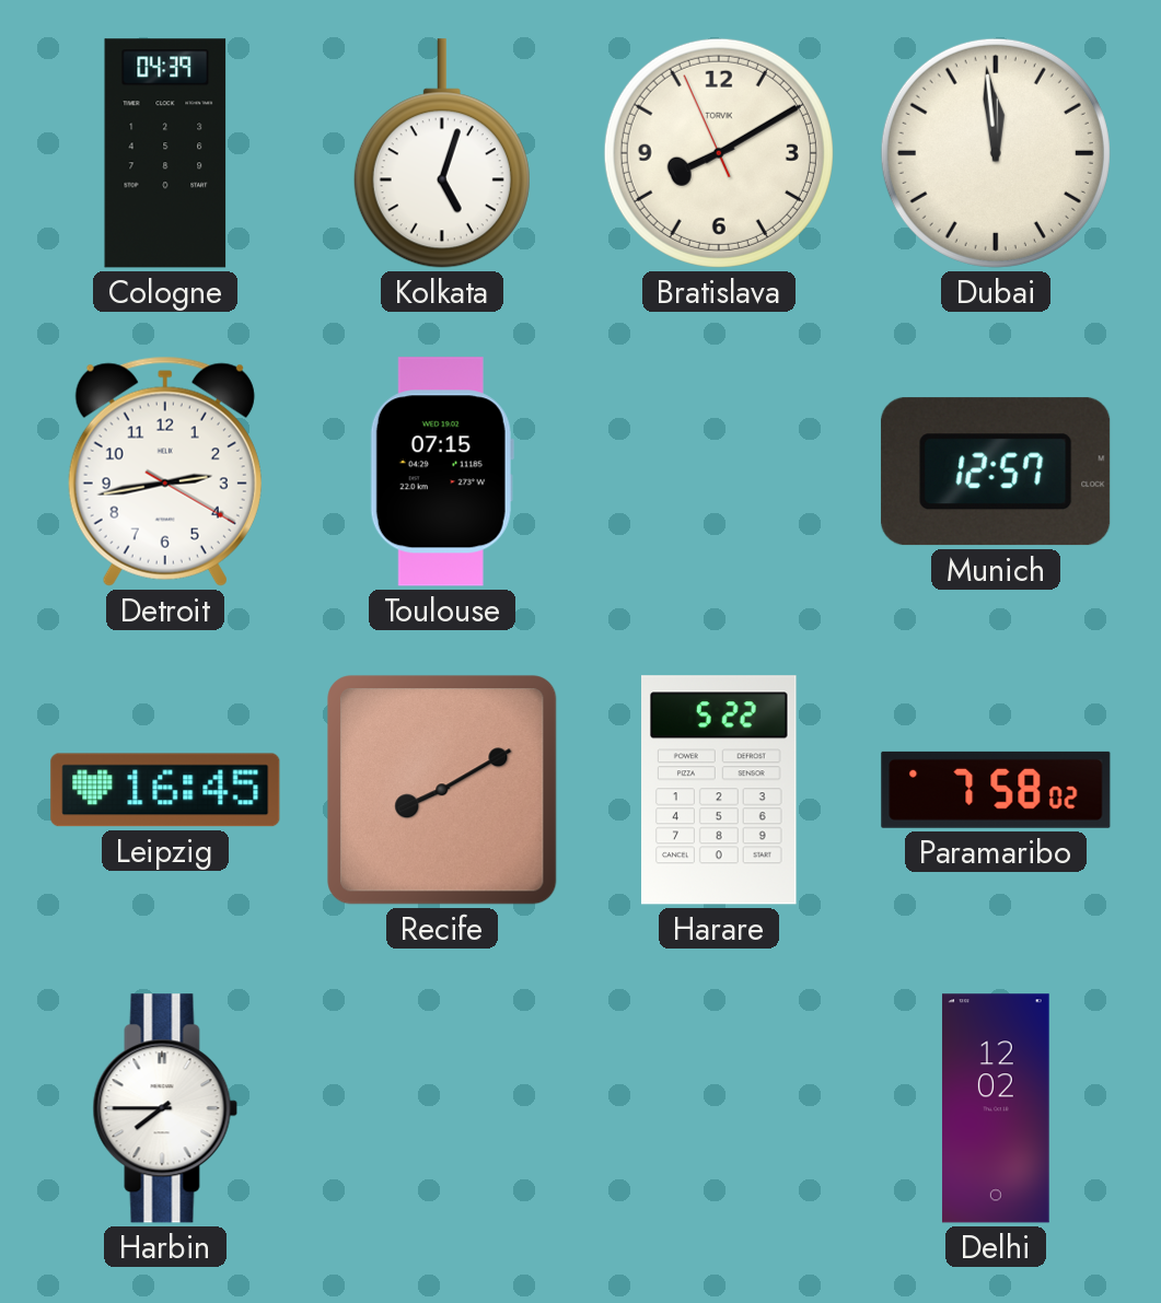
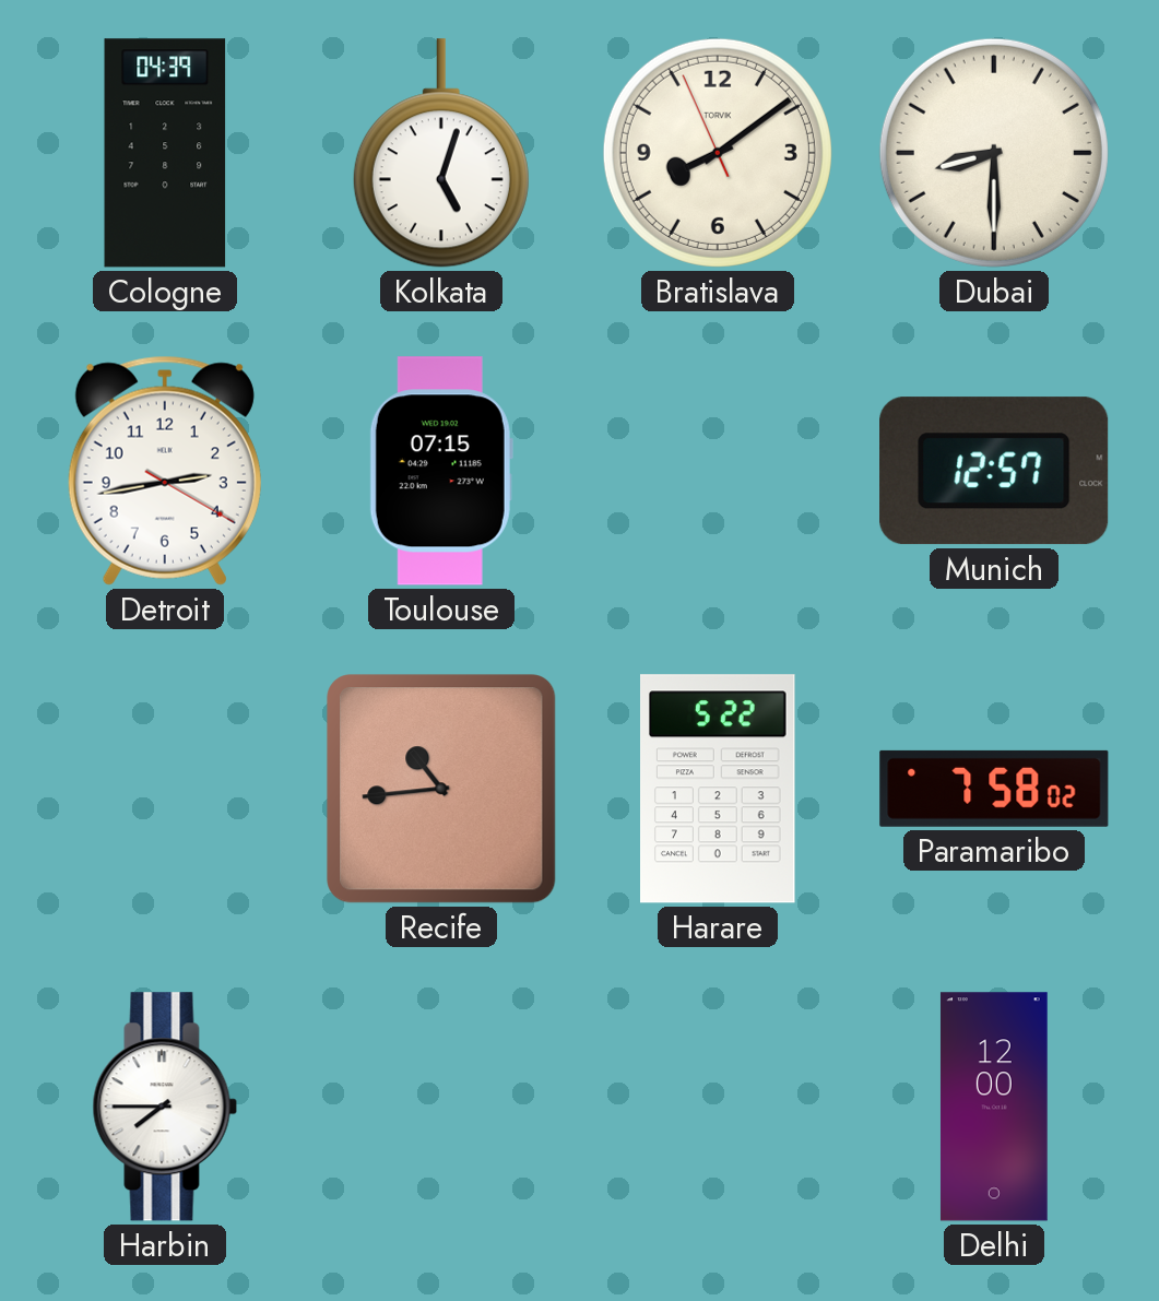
Bratislava: 8:09 -> 8:08 (718, 153)
Dubai: 11:59 -> 8:30 (994, 153)
Leipzig: 16:45 -> none (165, 790)
Recife: 8:10 -> 10:44 (441, 789)
Delhi: 12:02 -> 12:00 (994, 1107)
